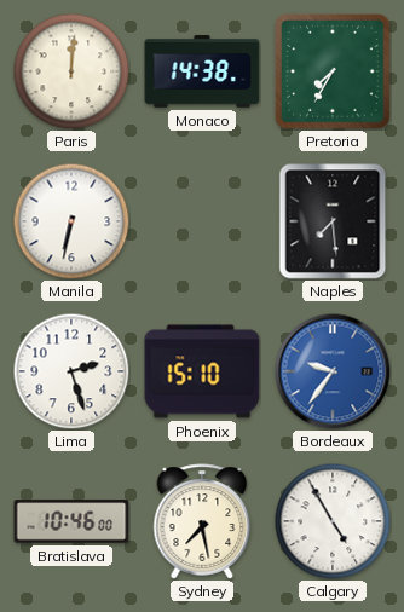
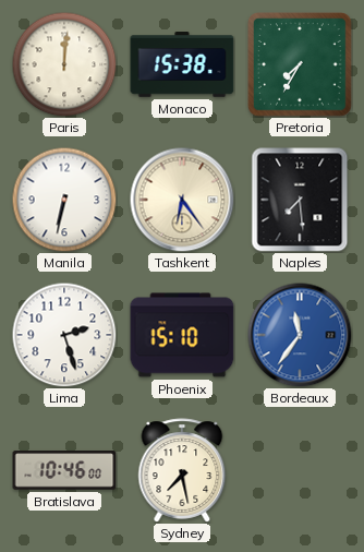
Monaco: 14:38 -> 15:38 (182, 64)
Tashkent: none -> 6:24 (182, 200)
Bordeaux: 9:36 -> 11:36 (300, 335)
Calgary: 4:55 -> none (333, 521)
